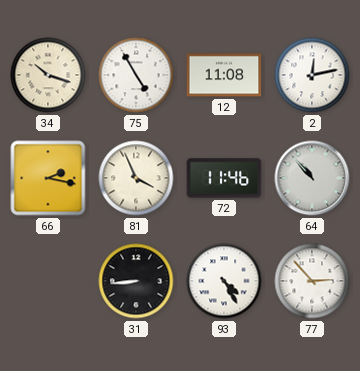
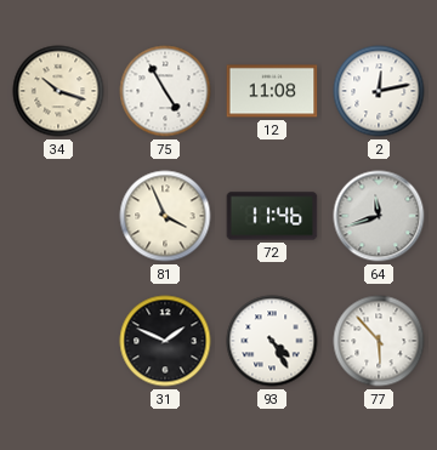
66: 2:17 -> none (48, 178)
64: 10:53 -> 11:42 (379, 216)
31: 8:44 -> 1:49 (165, 341)
77: 2:53 -> 5:53 (379, 341)
